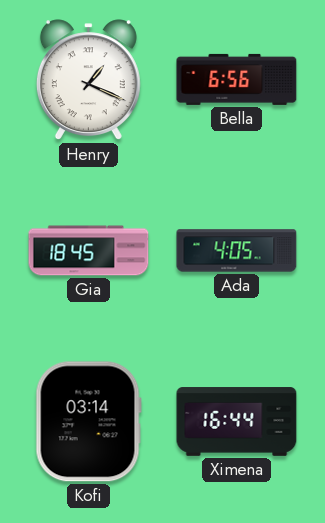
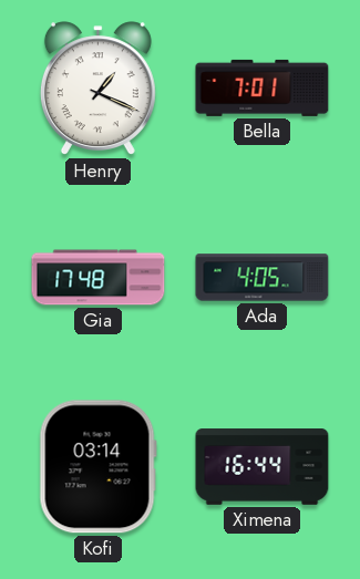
Bella: 6:56 -> 7:01 (263, 87)
Gia: 18:45 -> 17:48 (99, 278)
